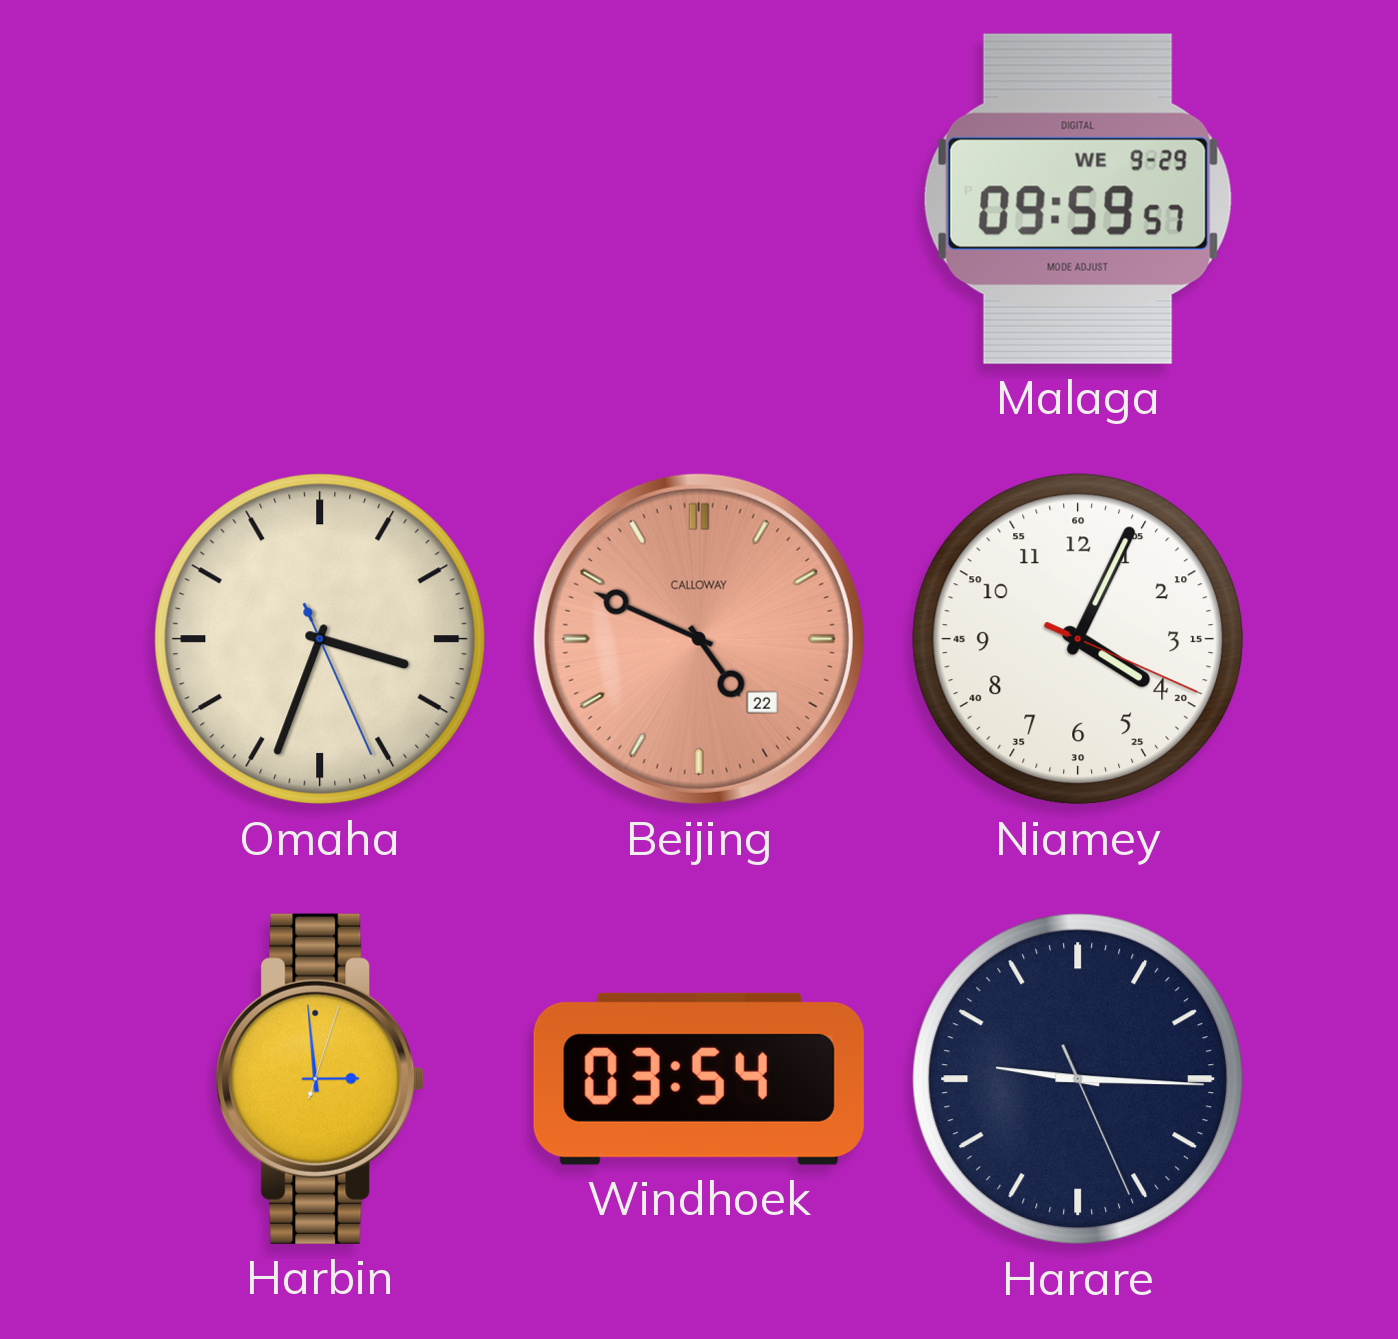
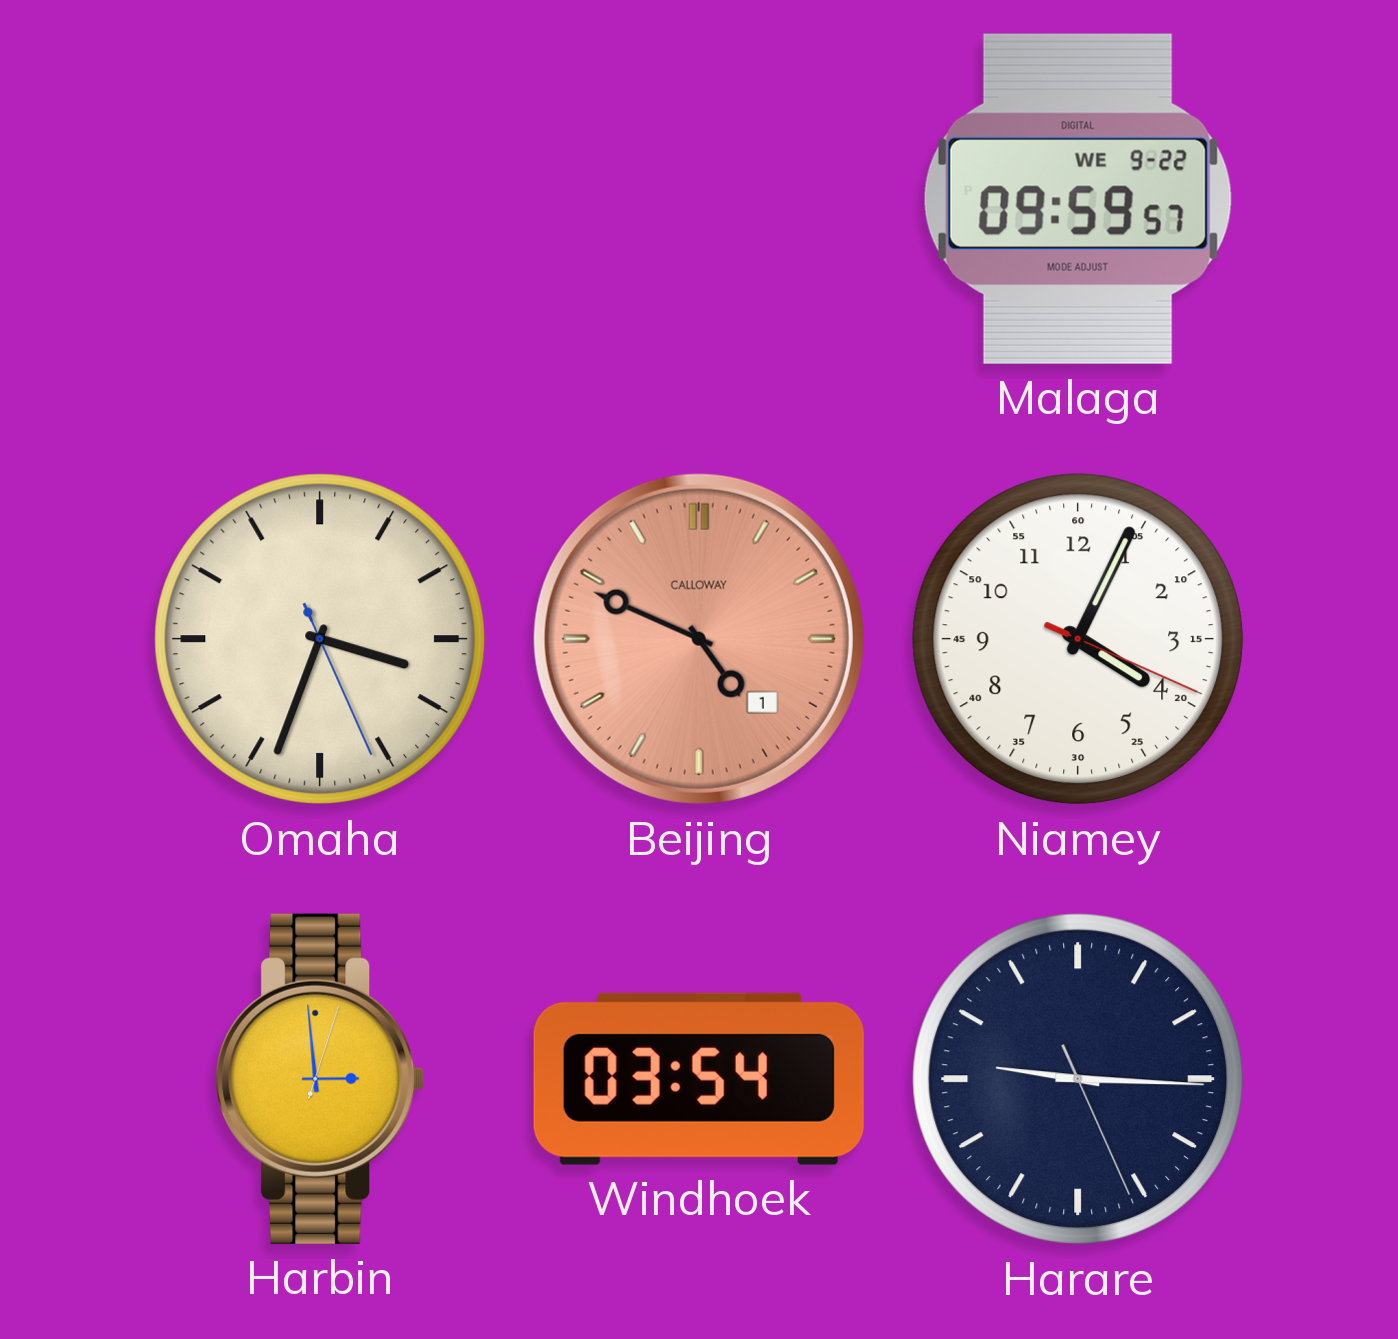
Malaga date: WE 9-29 -> WE 9-22 (1078, 199)
Beijing date: 22 -> 1 (699, 639)
